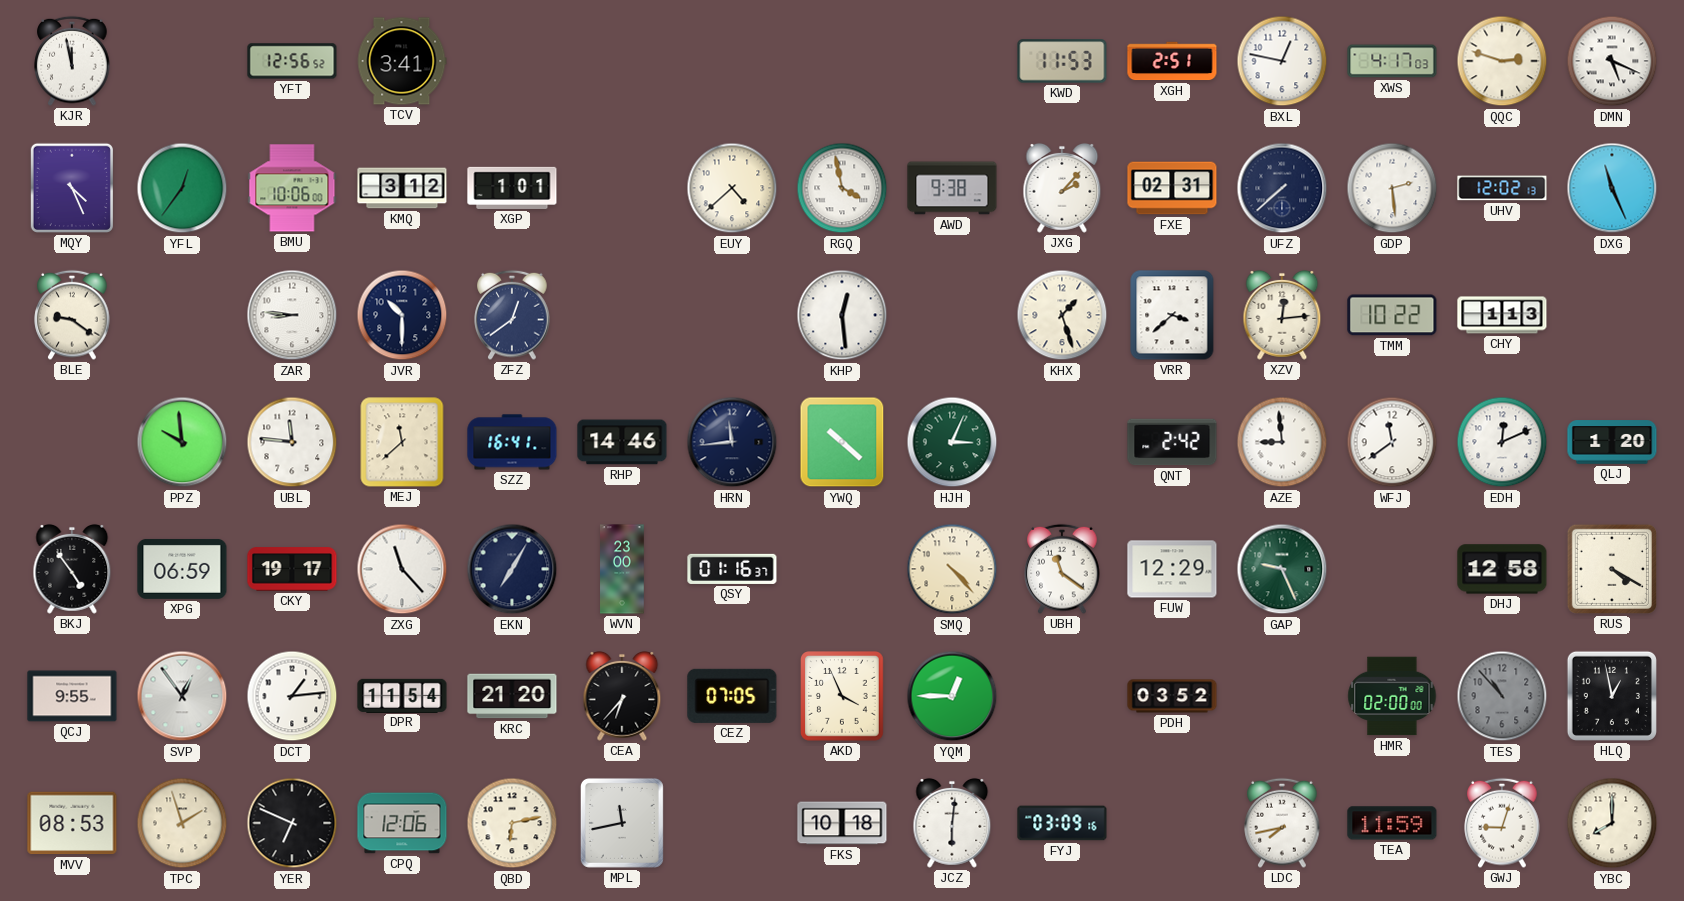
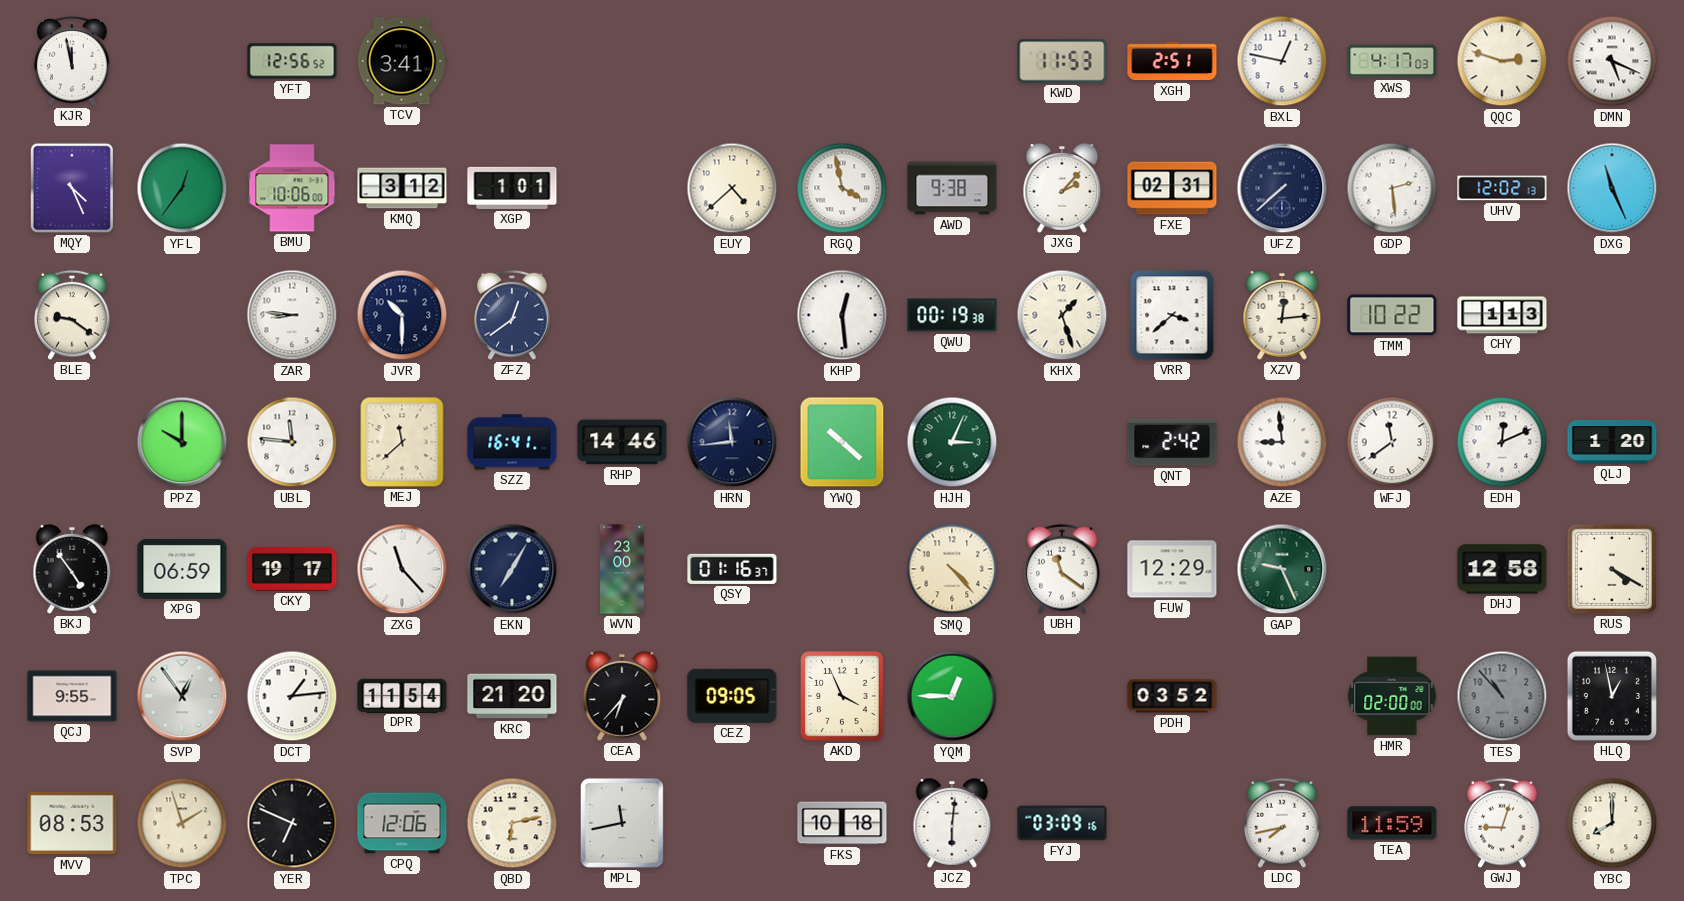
QWU: none -> 00:19 (952, 315)
PPZ: 9:59 -> 10:00 (182, 442)
CEZ: 07:05 -> 09:05 (732, 696)
